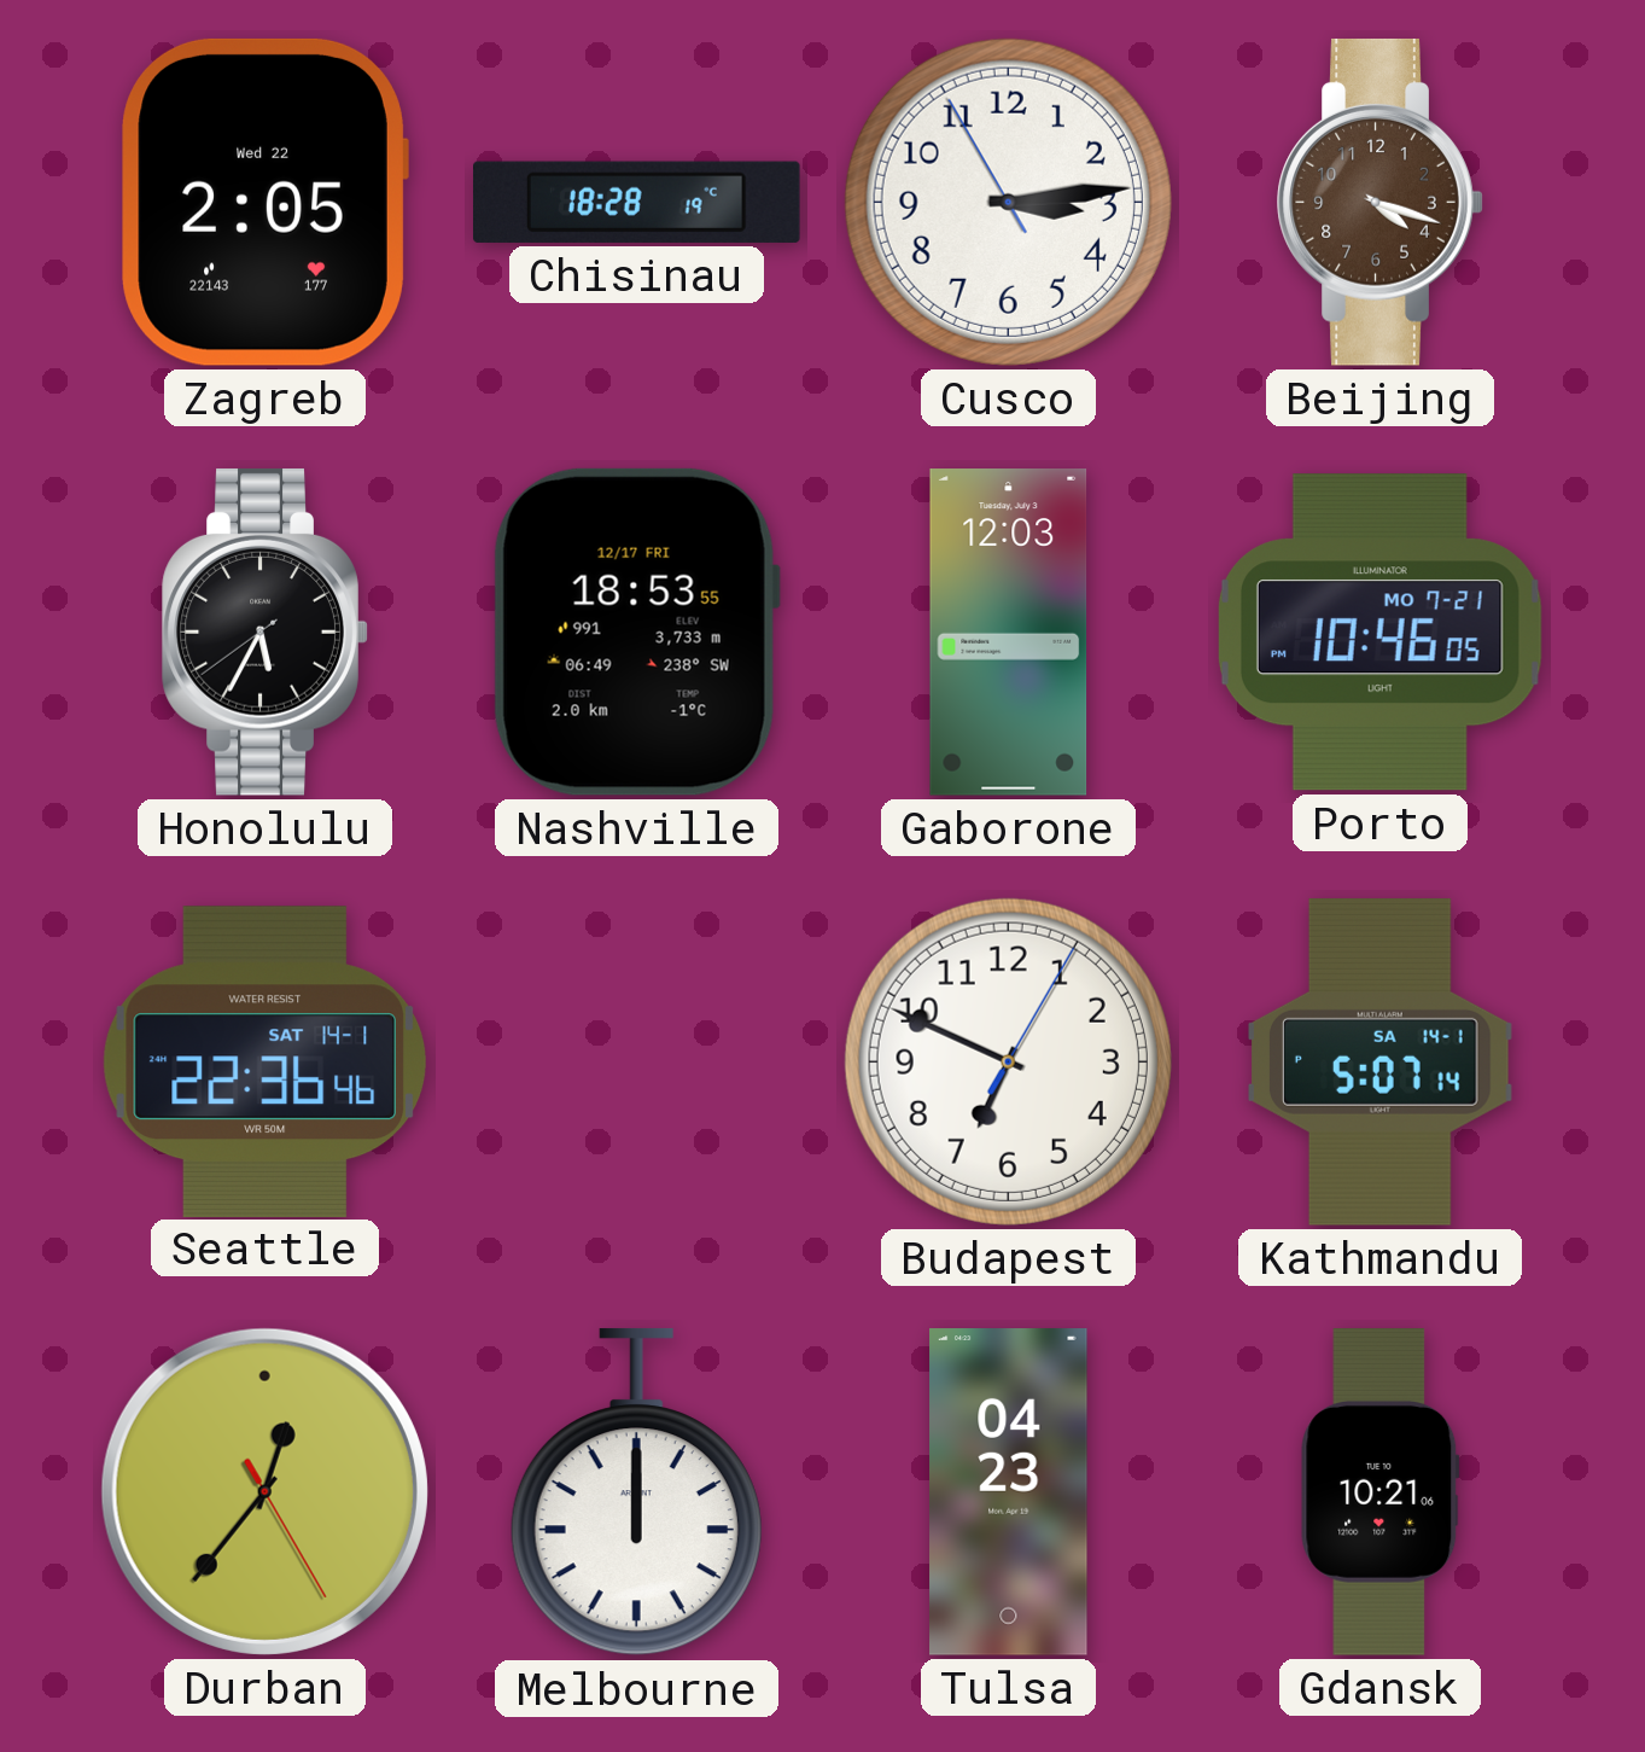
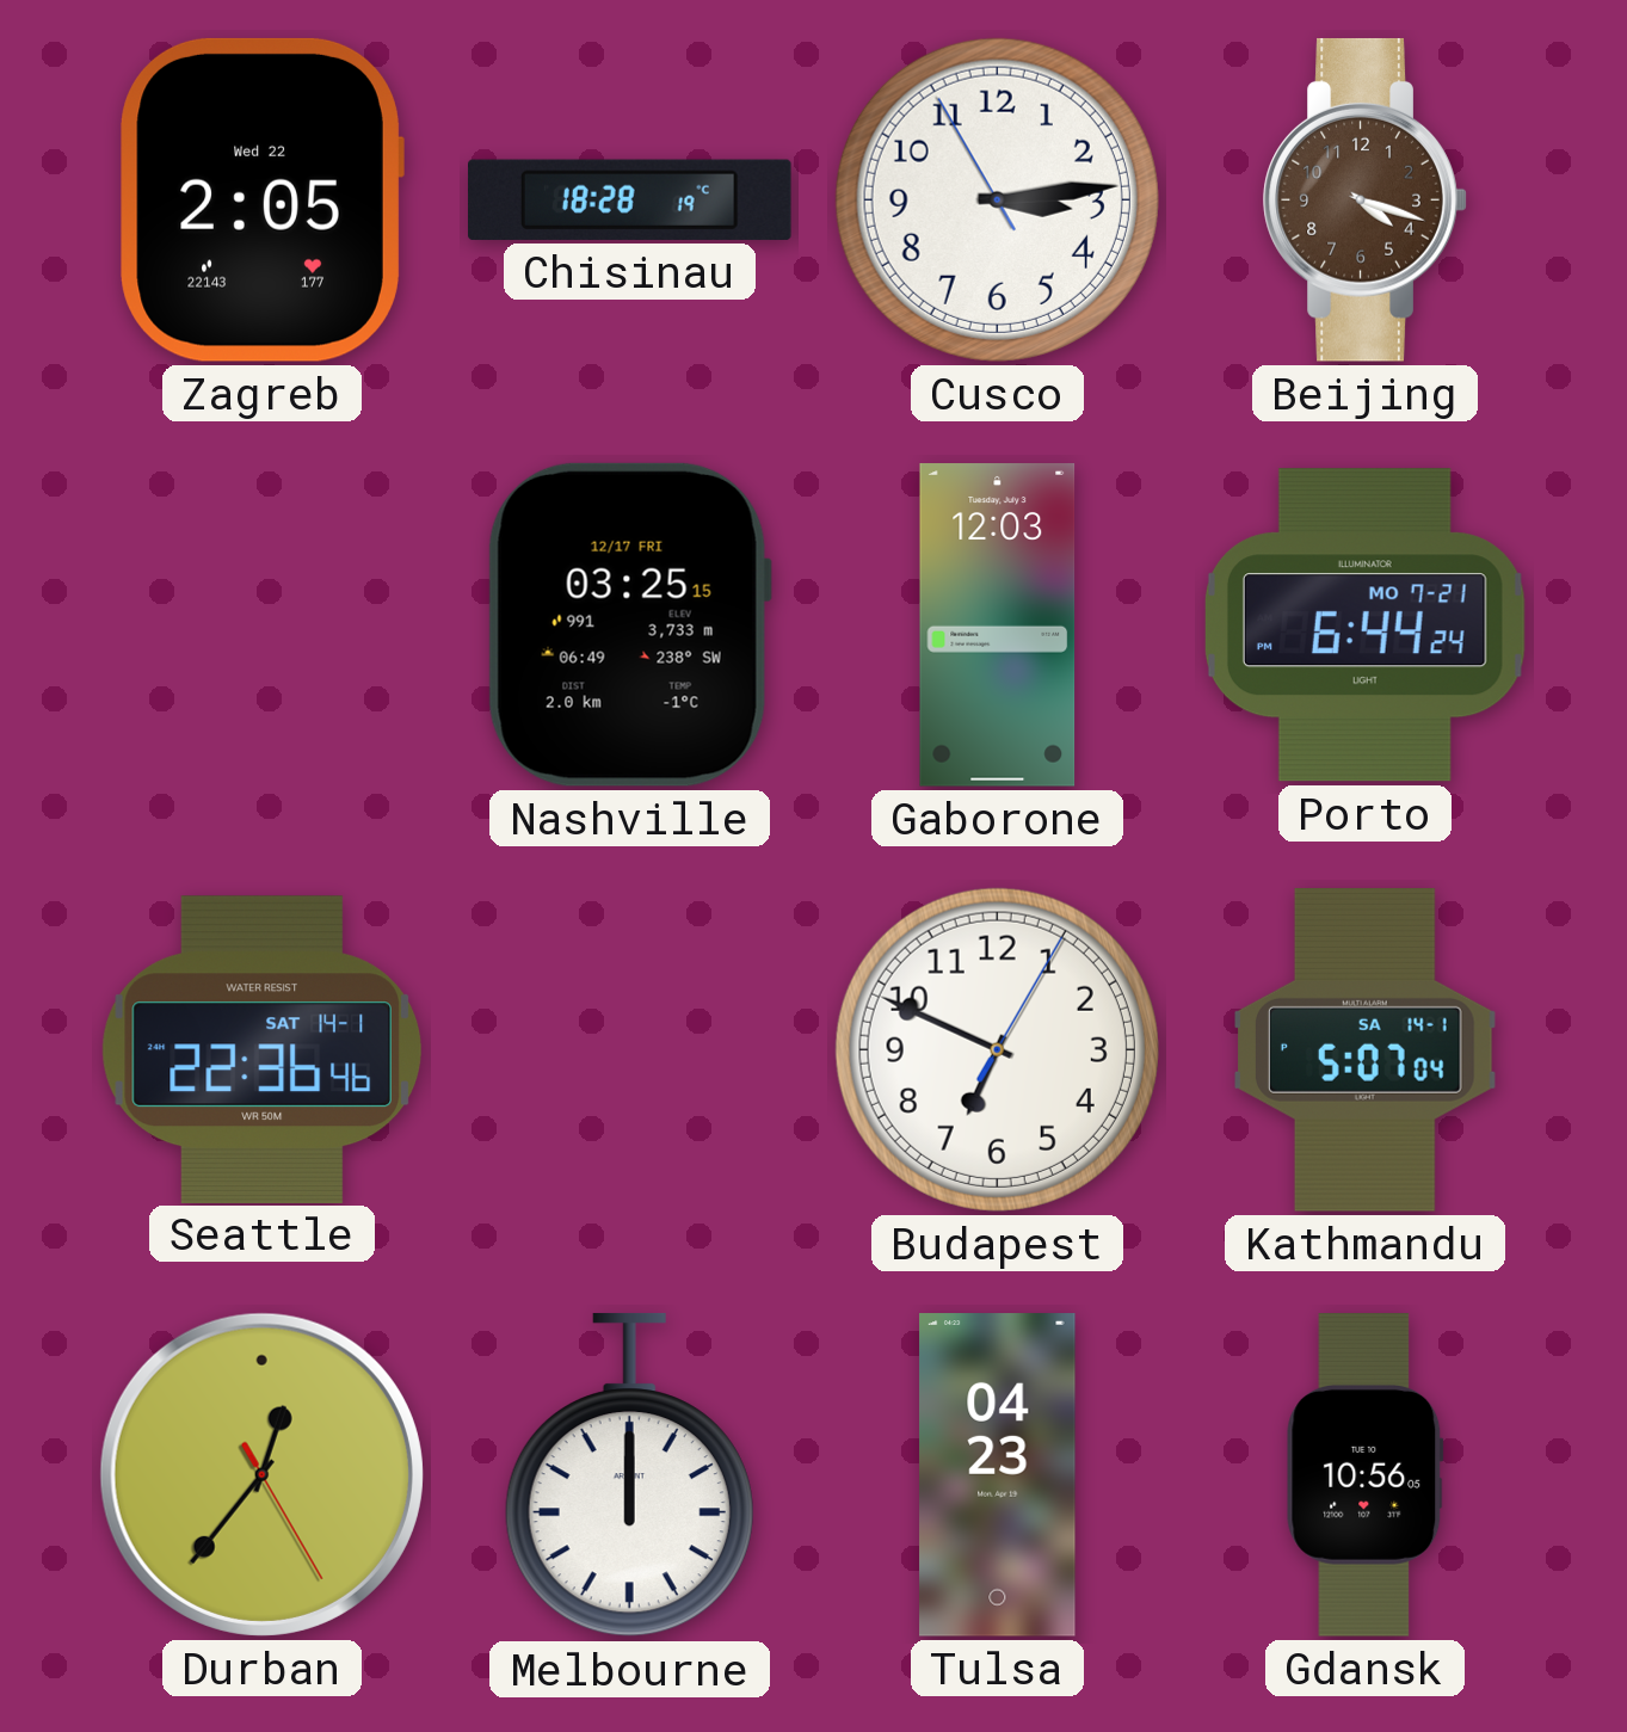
Honolulu: 5:34 -> none (264, 631)
Nashville: 18:53 -> 03:25 (629, 624)
Porto: 10:46 -> 6:44 (1364, 625)
Kathmandu: 5:07:14 -> 5:07:04 (1366, 1050)
Gdansk: 10:21 -> 10:56 (1366, 1475)
